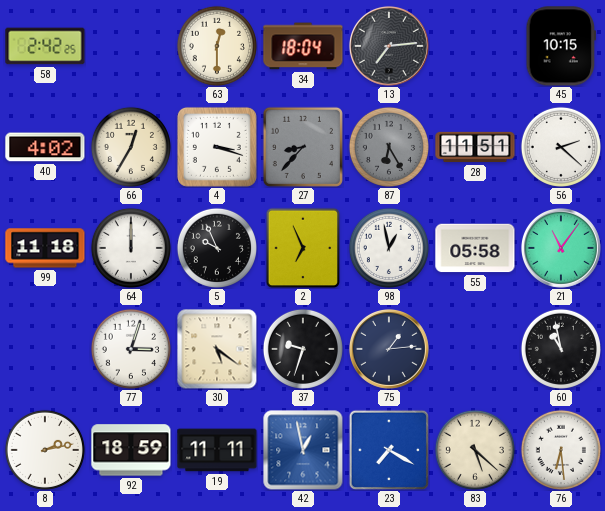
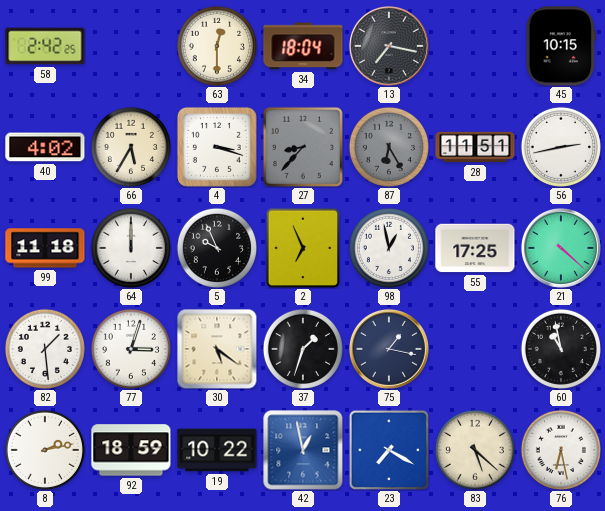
13: 7:14 -> 7:17 (389, 46)
66: 12:35 -> 5:35 (131, 147)
56: 2:22 -> 2:43 (561, 147)
55: 05:58 -> 17:25 (475, 248)
21: 11:06 -> 4:22 (561, 248)
82: none -> 1:29 (45, 349)
37: 9:33 -> 1:33 (303, 349)
75: 1:14 -> 1:17 (389, 349)
19: 11:11 -> 10:22 (217, 450)
76: 6:29 -> 6:28 (561, 450)
